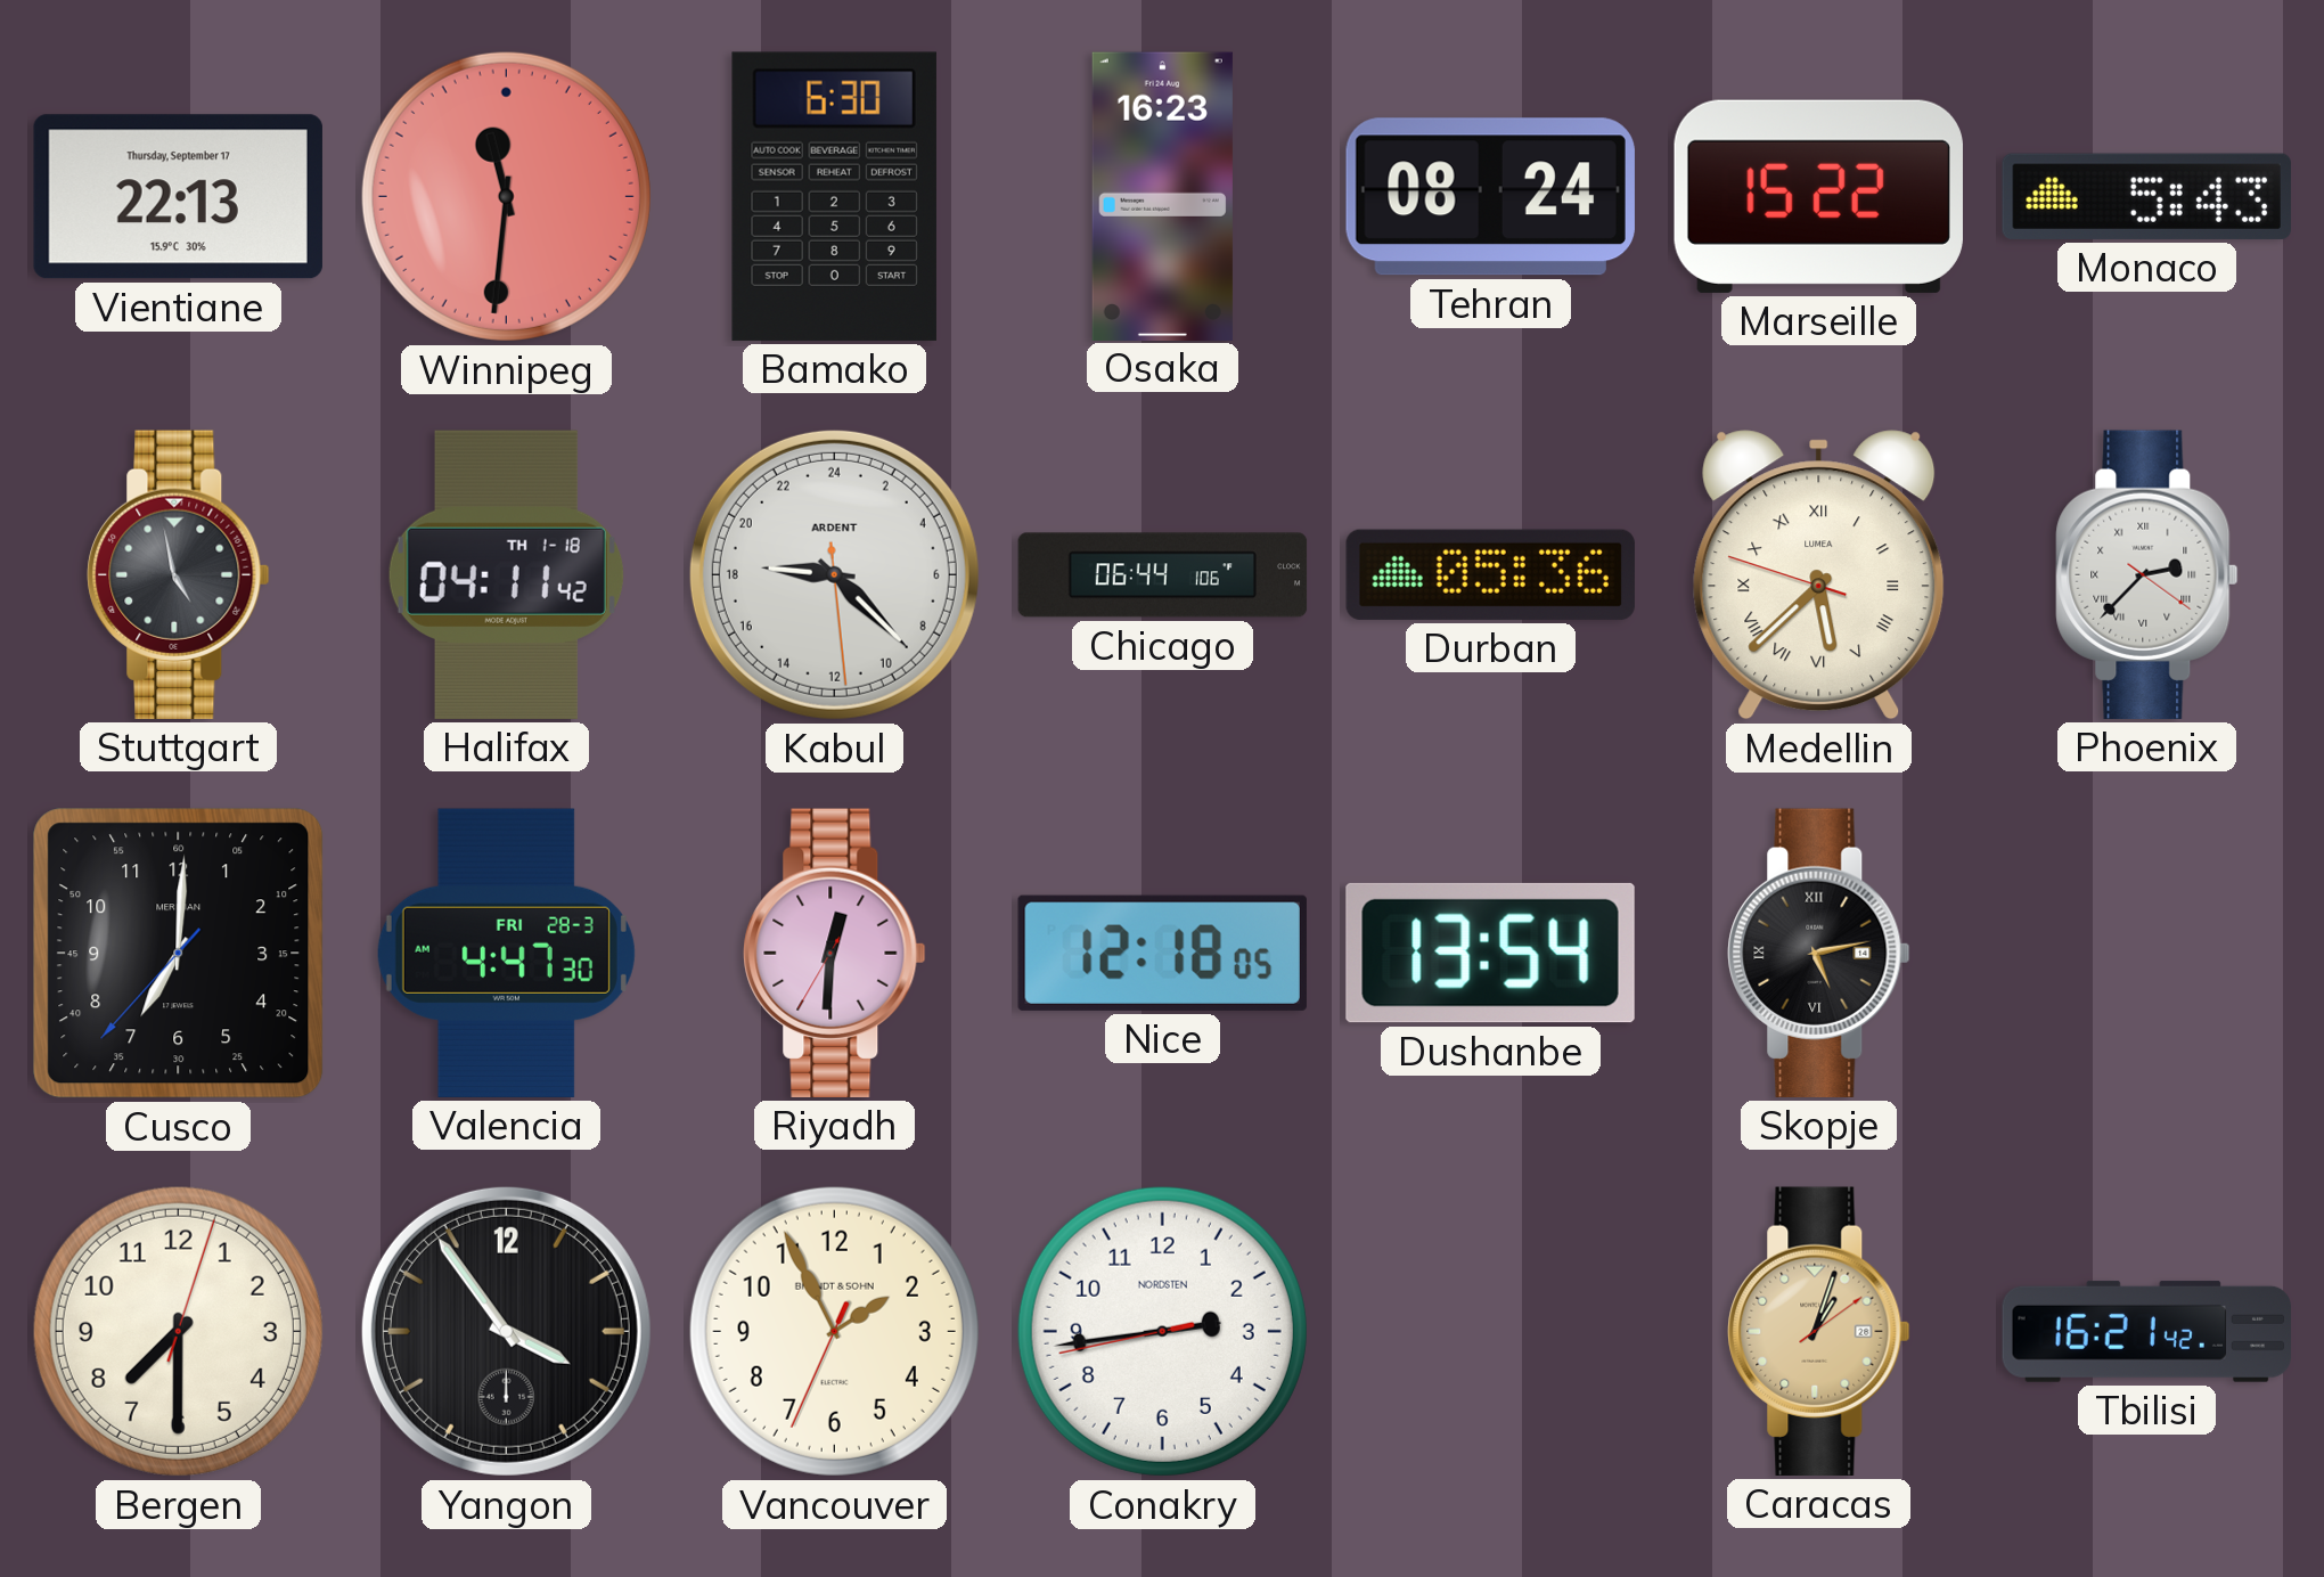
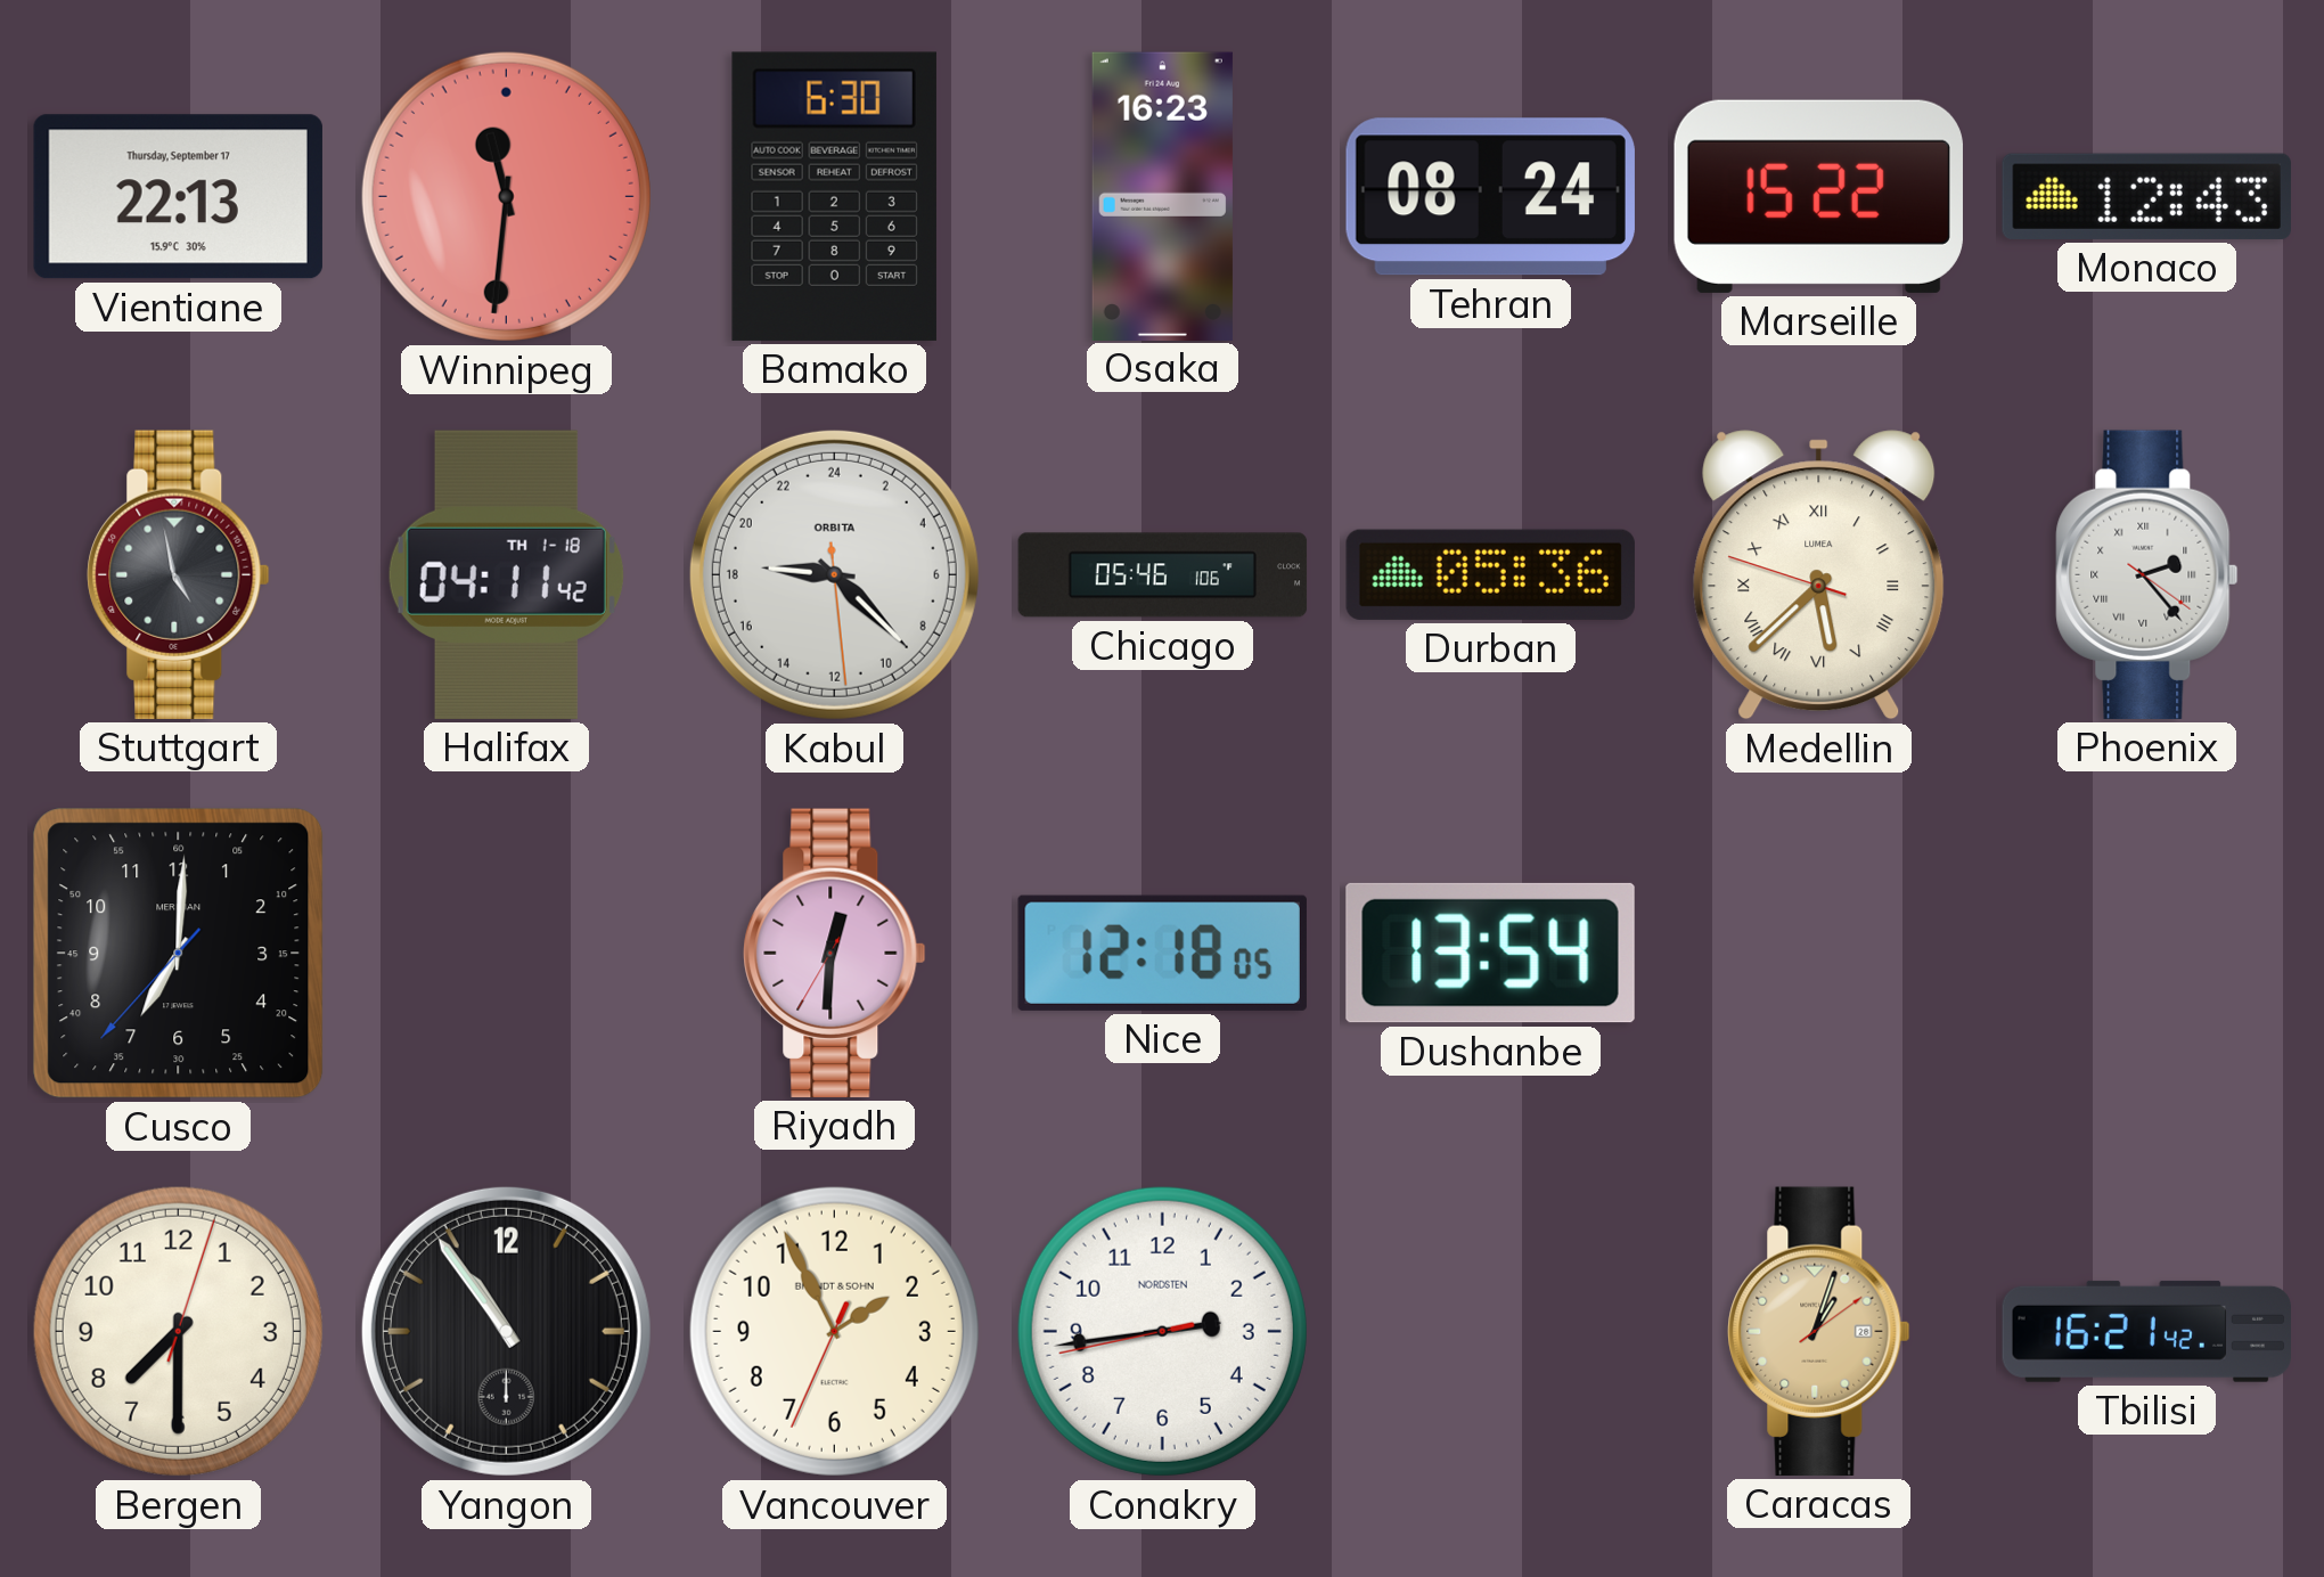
Monaco: 5:43 -> 12:43 (2146, 196)
Kabul brand: ARDENT -> ORBITA (834, 574)
Chicago: 06:44 -> 05:46 (1163, 575)
Phoenix: 2:37 -> 2:23 (2147, 574)
Valencia: 4:47 -> none (506, 953)
Skopje: 5:13 -> none (1819, 953)
Yangon: 3:54 -> 10:54 (506, 1331)
